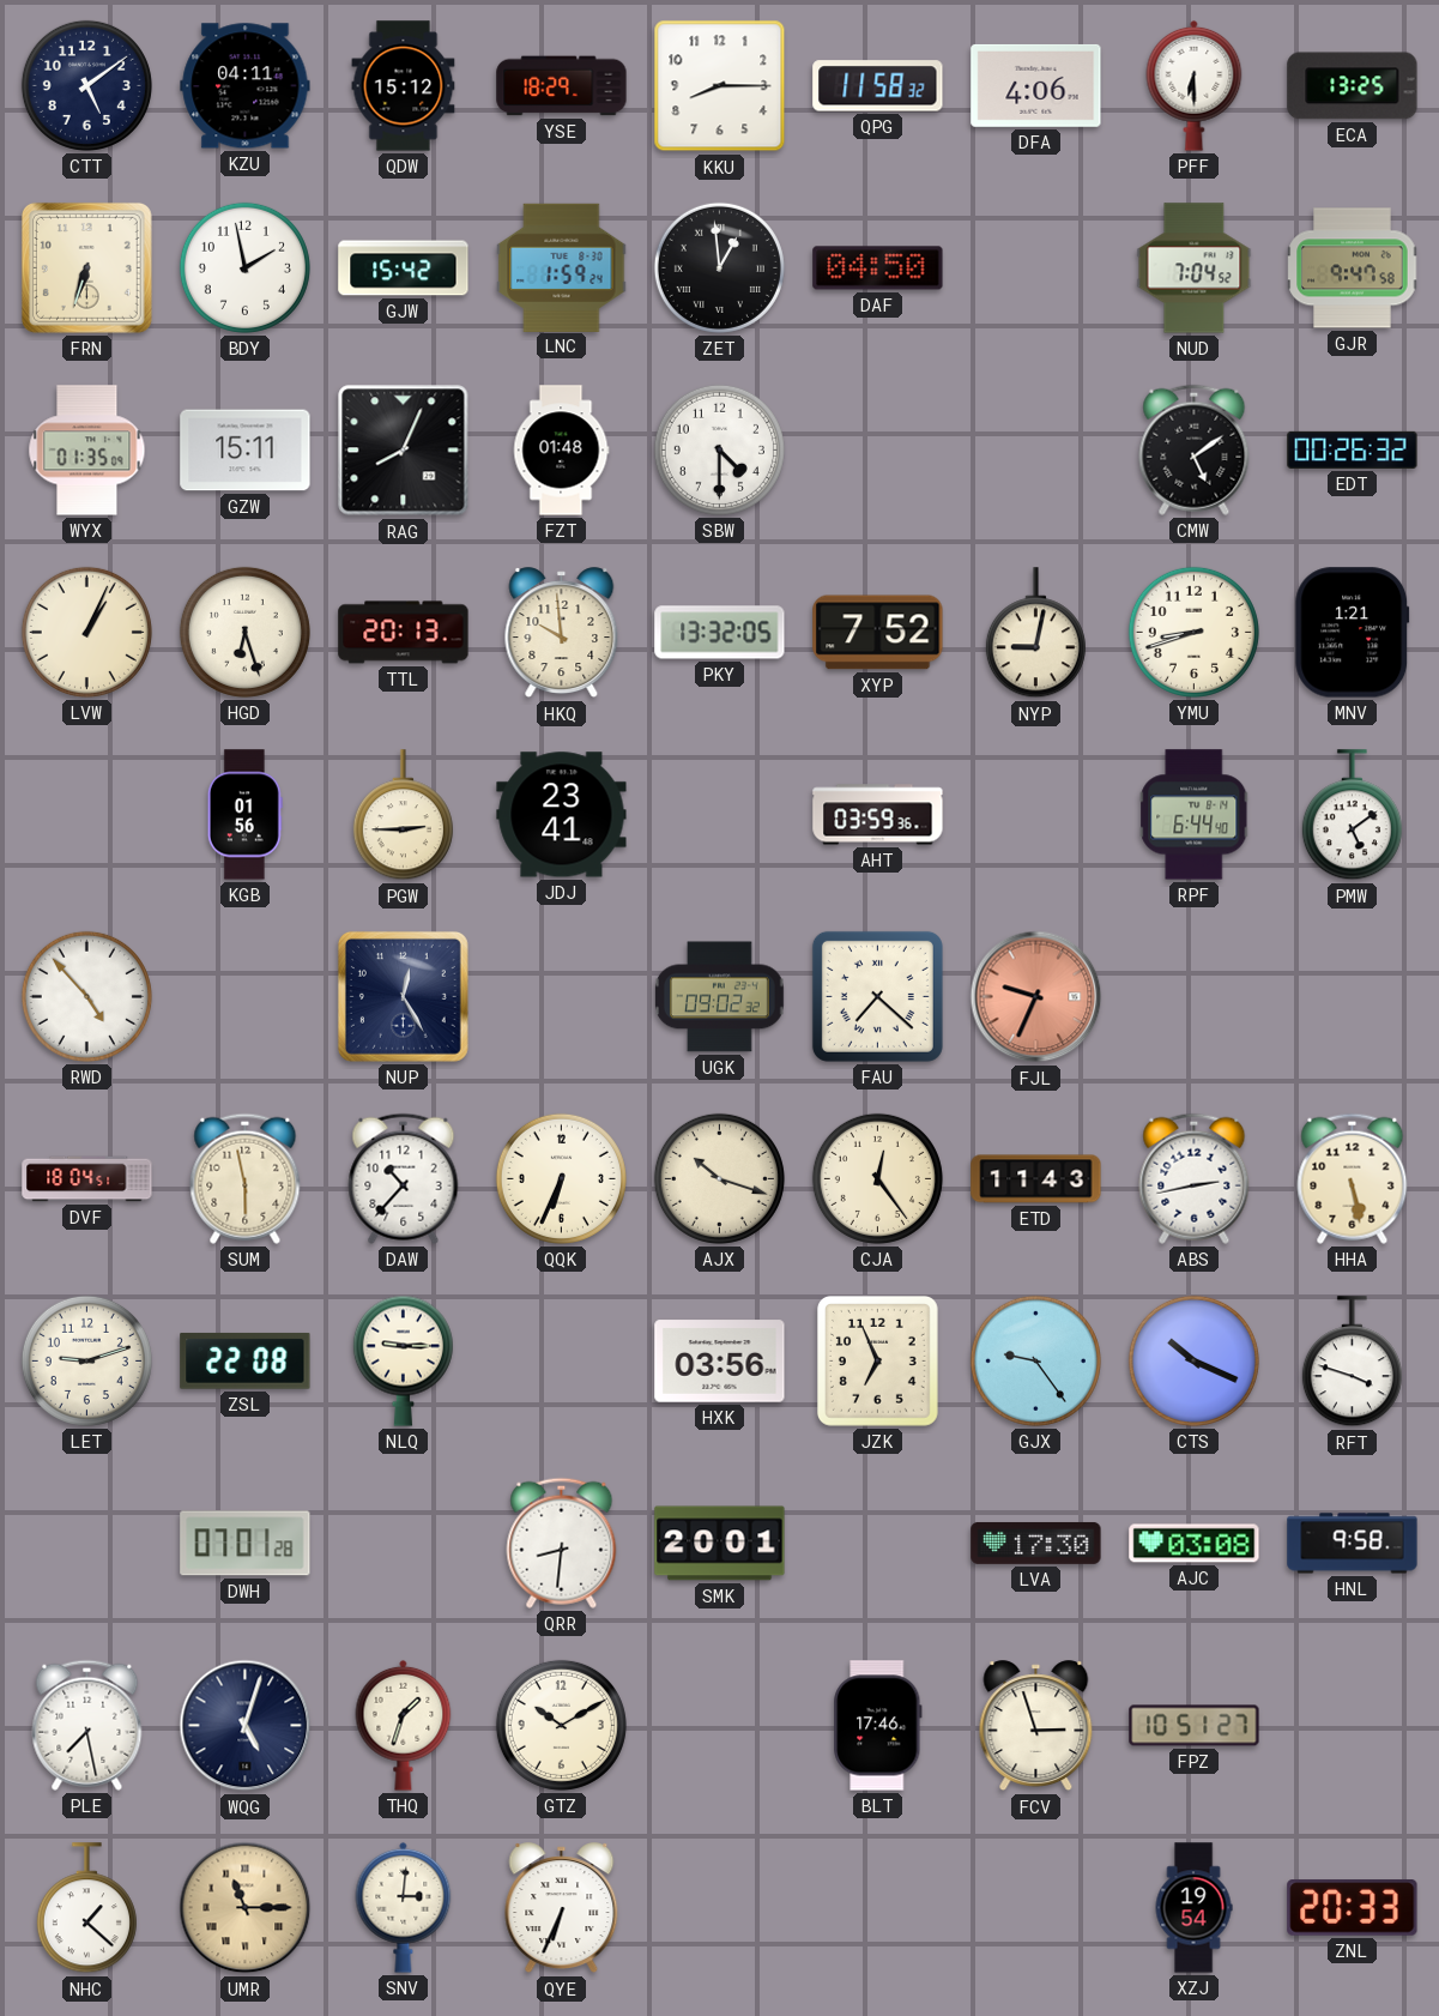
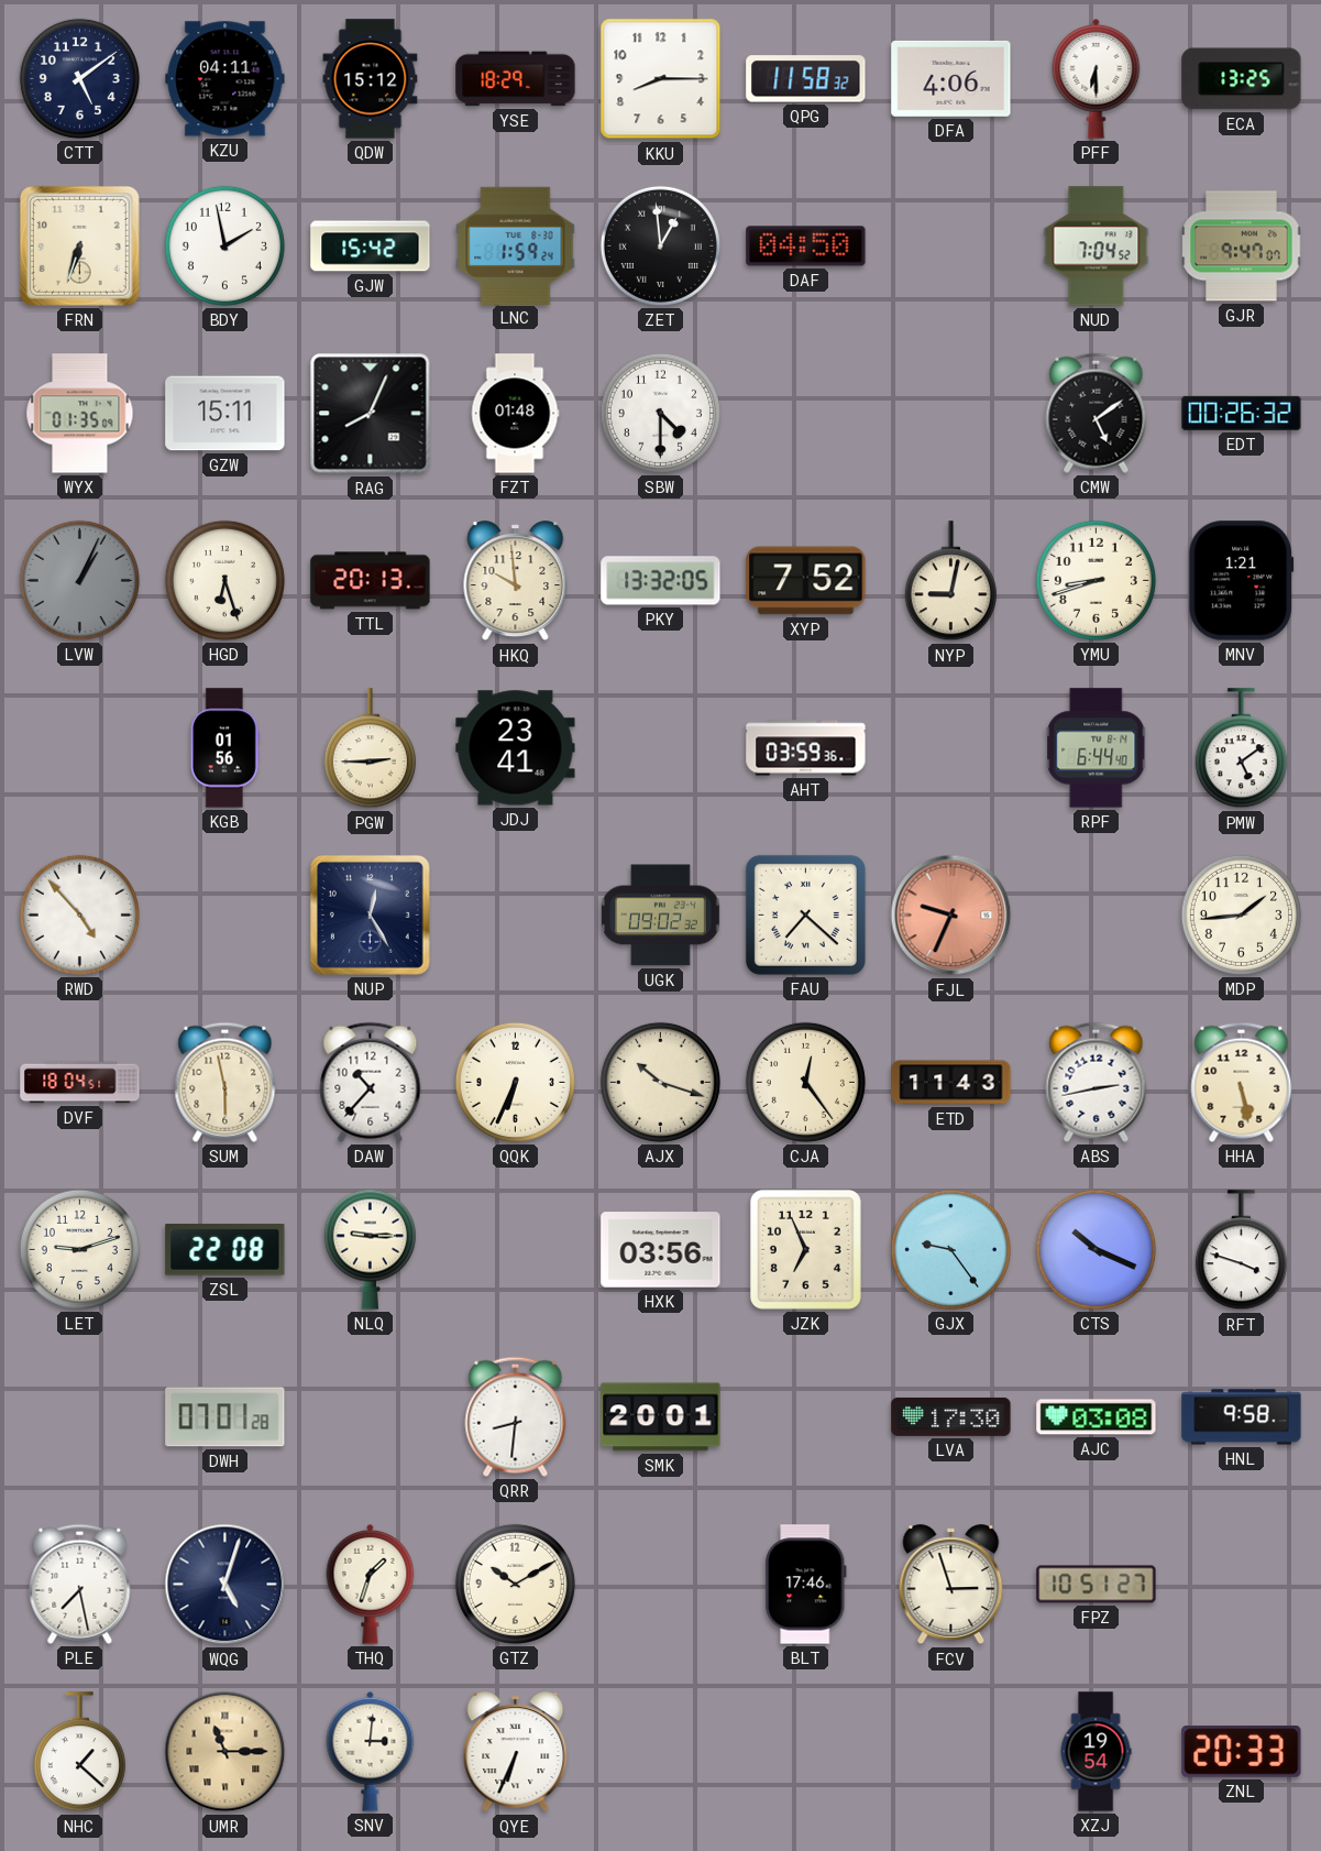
GJR: 9:47:58 -> 9:47:07 (1242, 247)
LVW dial: cream -> grey (79, 580)
MDP: none -> 1:44 (1241, 914)
